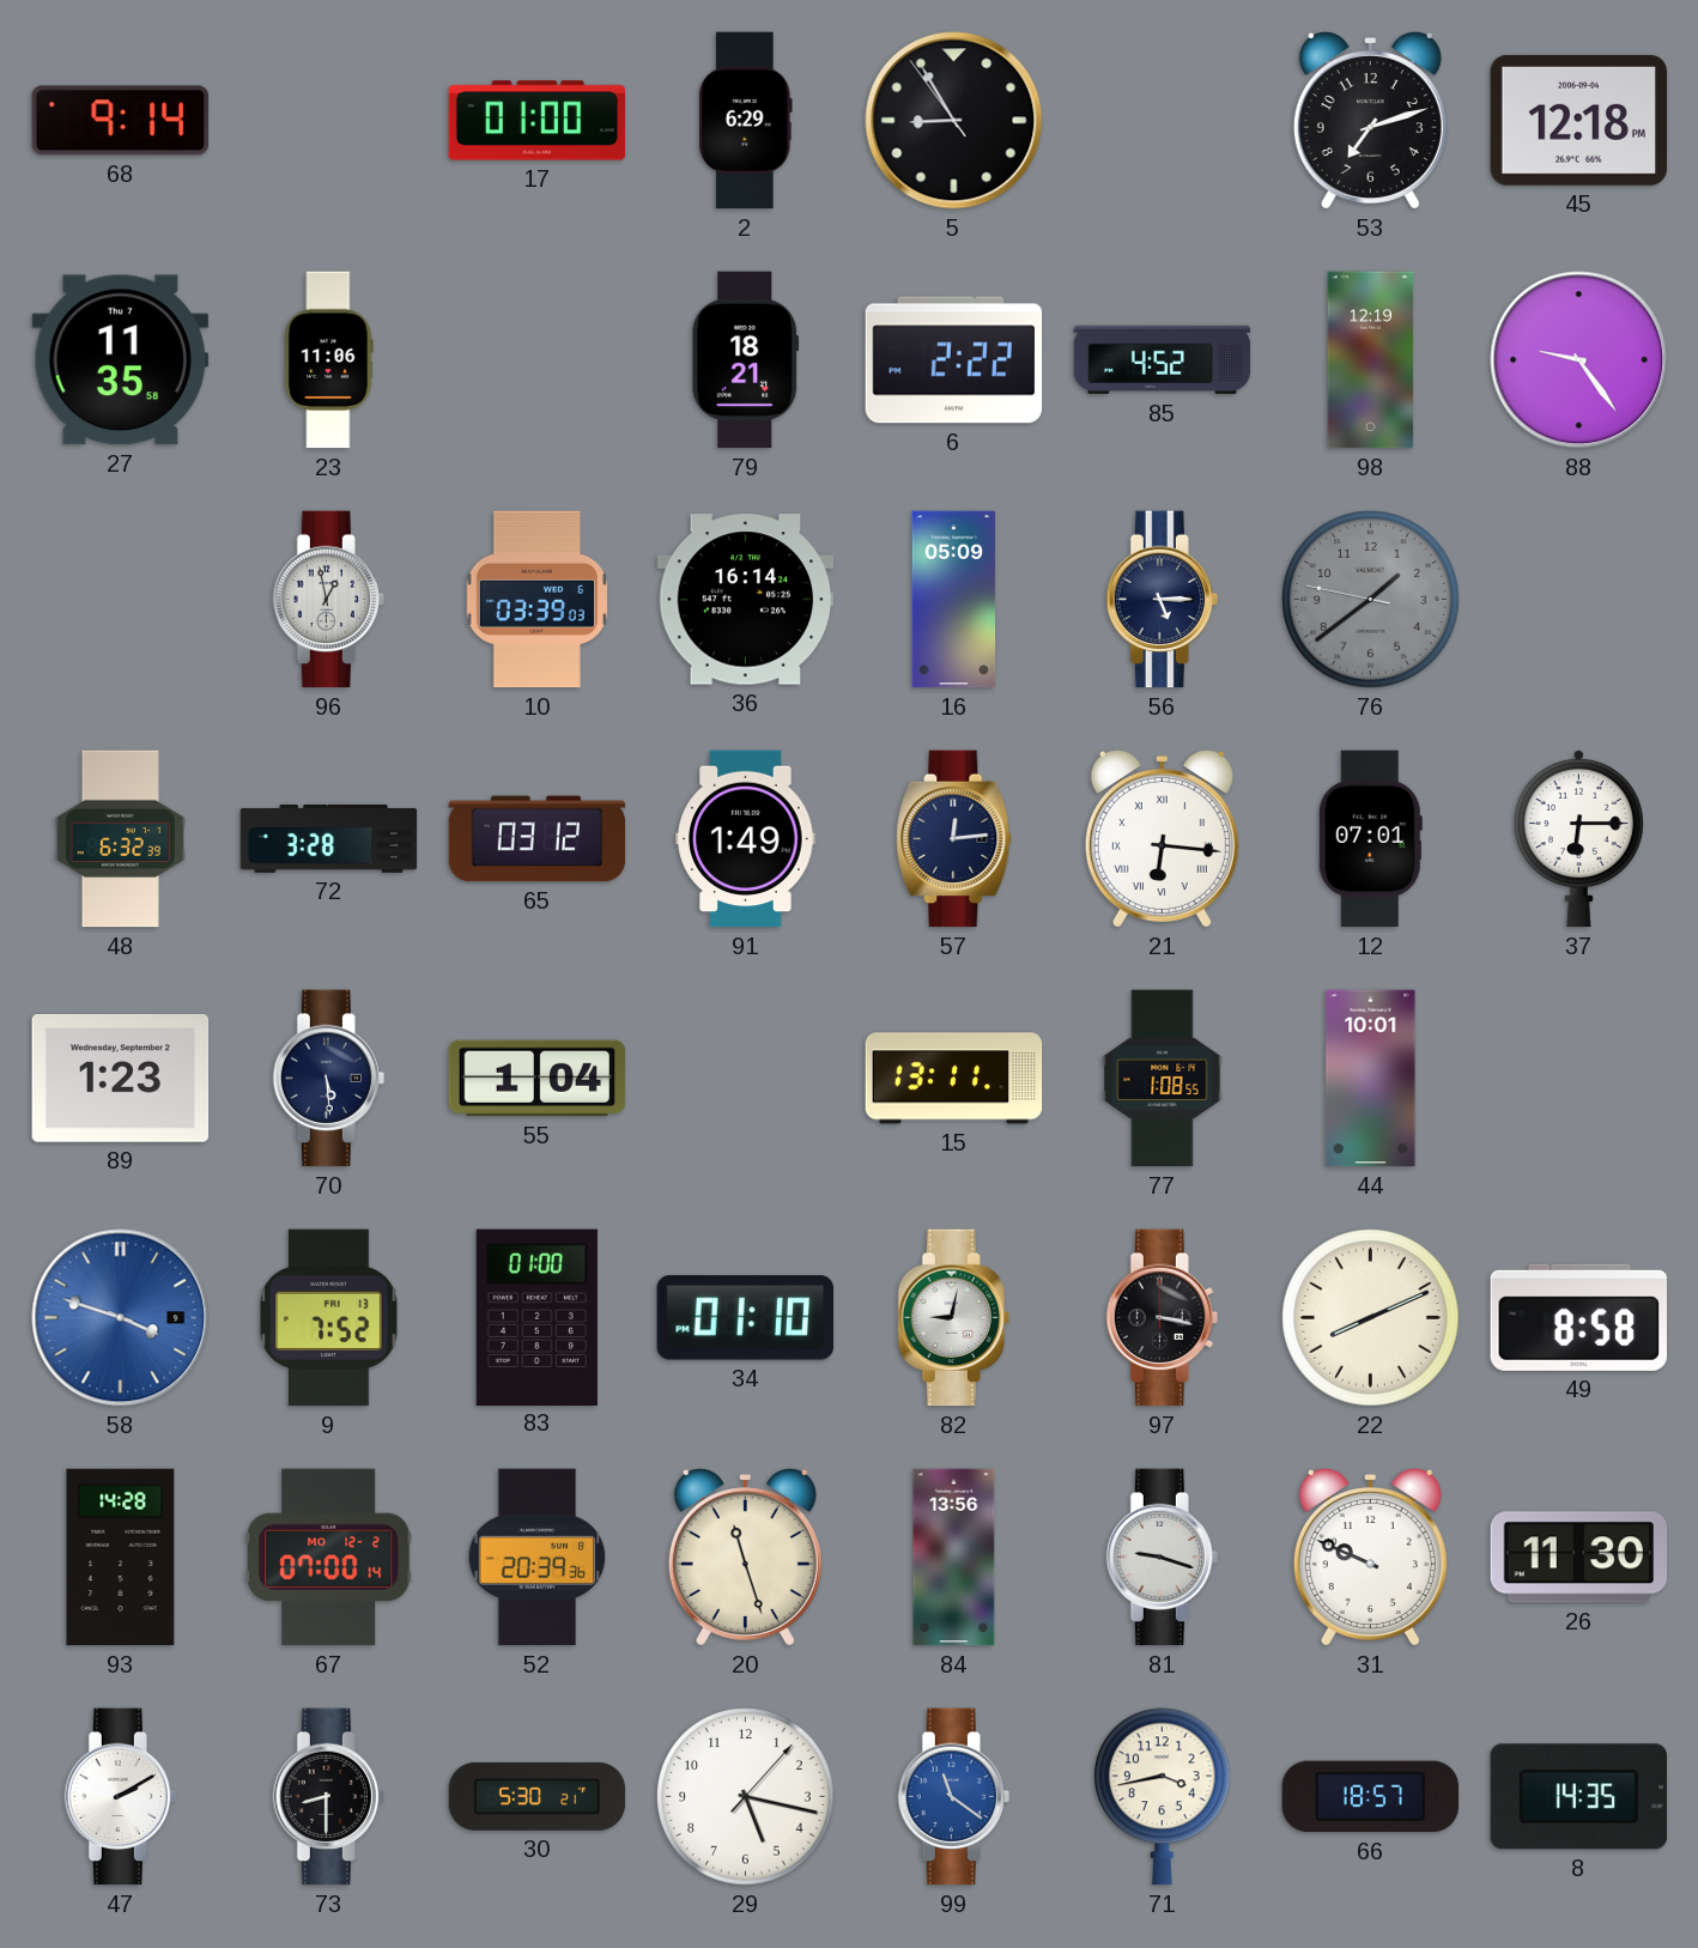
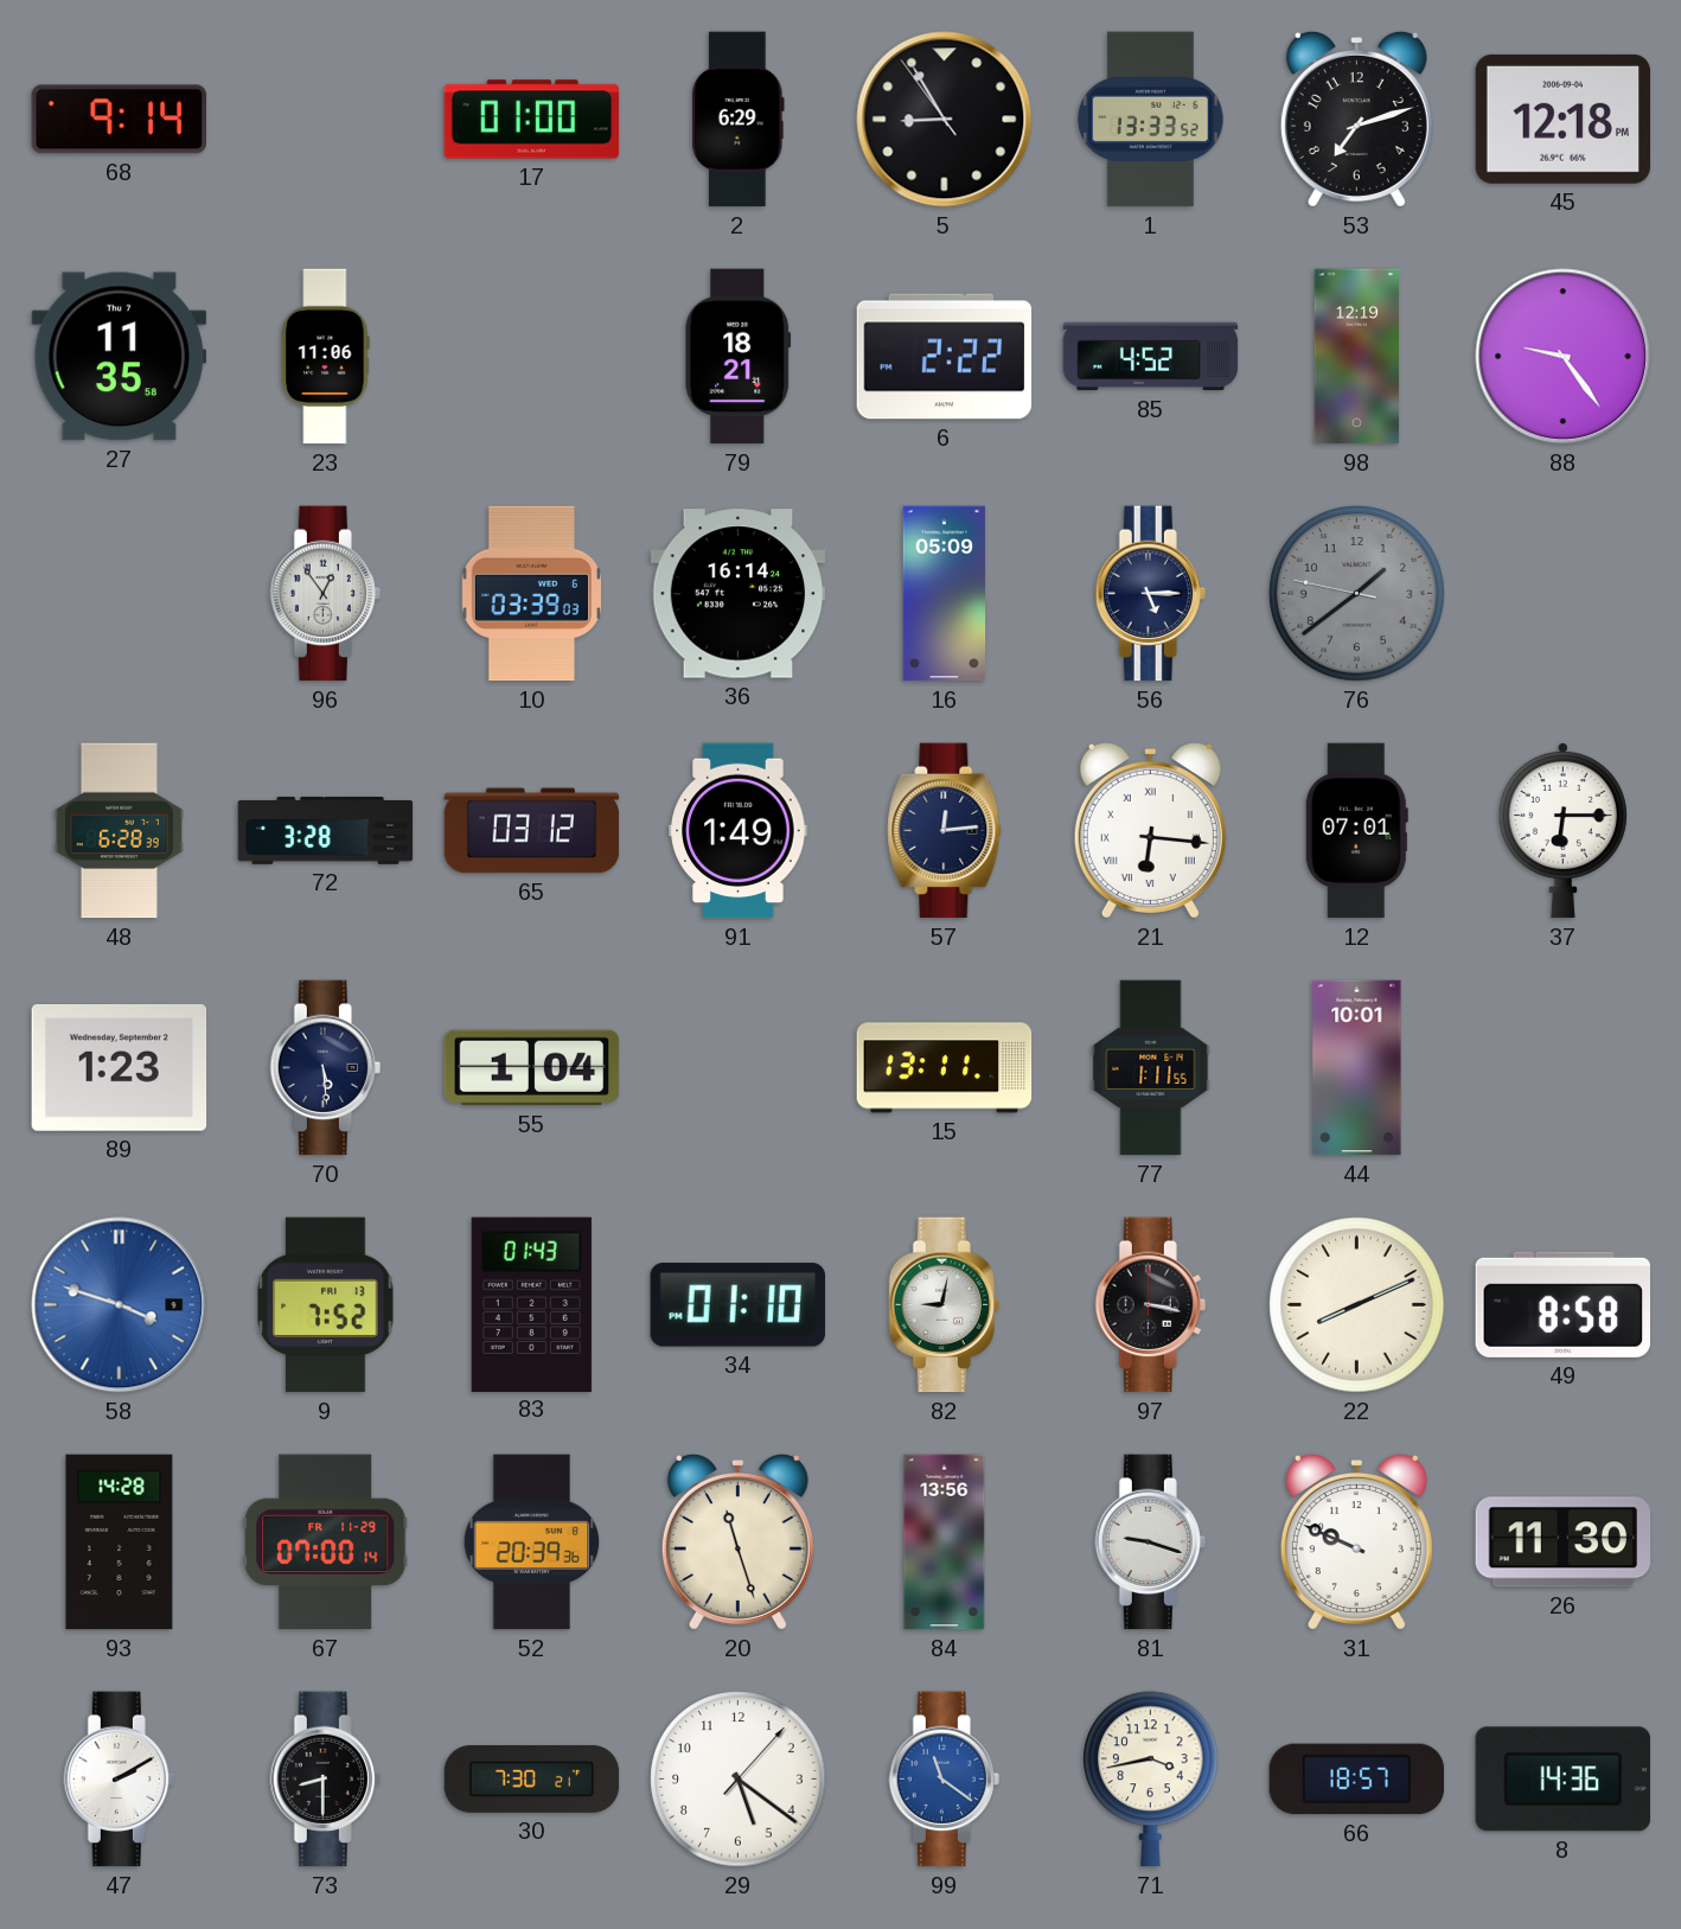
1: none -> 13:33 (1151, 120)
96: 12:58 -> 12:54 (325, 594)
48: 6:32 -> 6:28 (119, 831)
77: 1:08 -> 1:11 (1151, 1068)
83: 01:00 -> 01:43 (531, 1304)
67 date: MO 12-2 -> FR 11-29 (326, 1542)
30: 5:30 -> 7:30 (532, 1778)
29: 5:17 -> 5:21 (739, 1780)
8: 14:35 -> 14:36 (1562, 1780)
